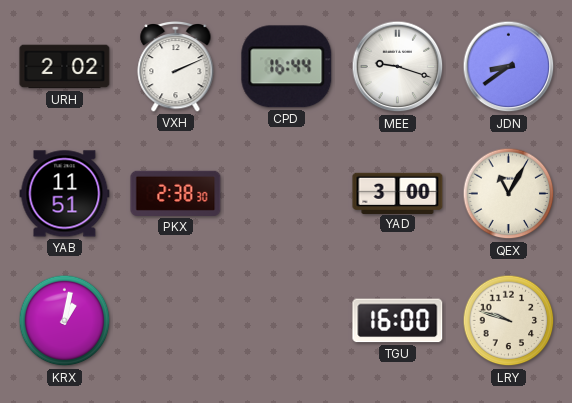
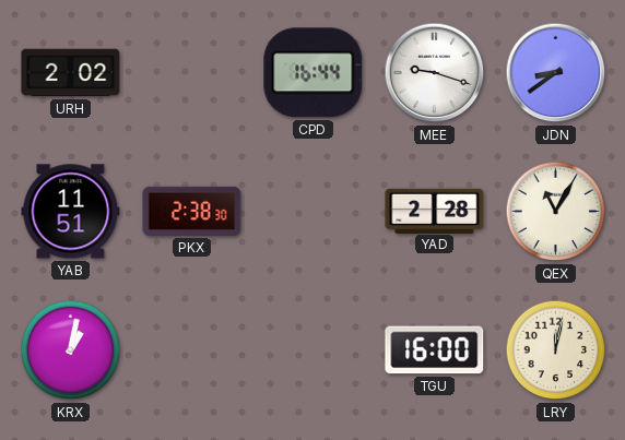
VXH: 2:11 -> none (176, 67)
YAD: 3:00 -> 2:28 (435, 211)
LRY: 9:48 -> 12:02 (556, 350)
